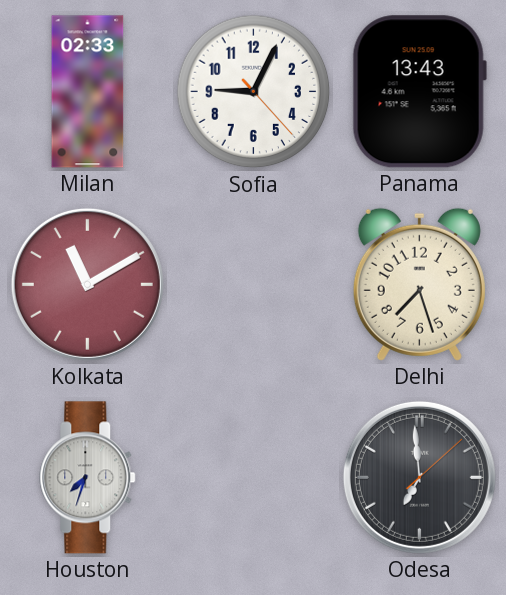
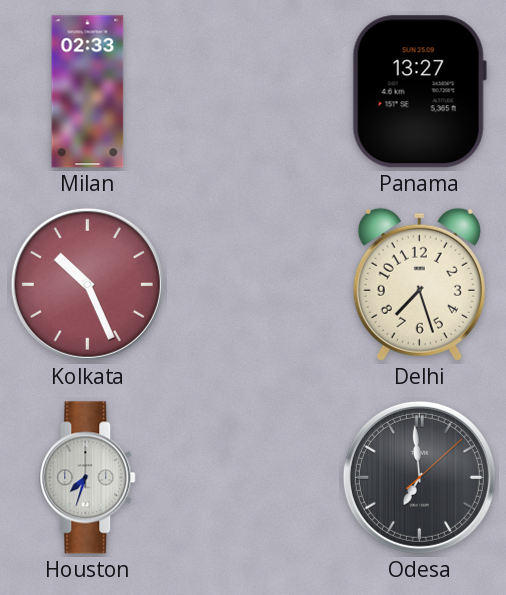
Sofia: 9:04 -> none (254, 92)
Panama: 13:43 -> 13:27 (419, 92)
Kolkata: 11:10 -> 10:26 (87, 284)
